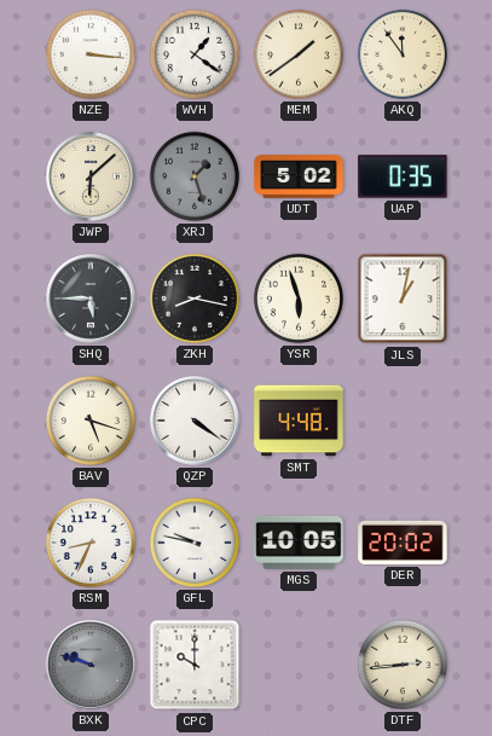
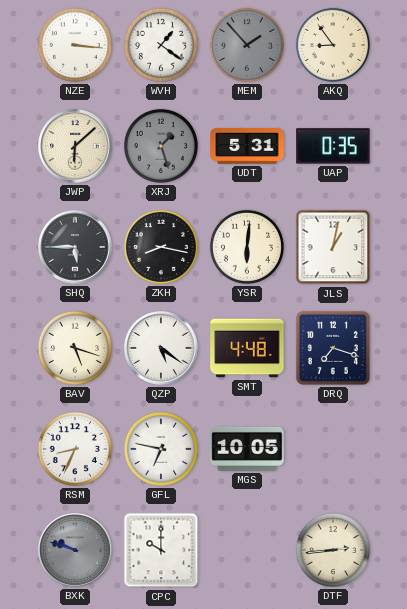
MEM: 1:39 -> 1:53 (247, 45)
MEM dial: cream -> grey (247, 45)
AKQ: 11:54 -> 8:54 (333, 45)
UDT: 5:02 -> 5:31 (247, 146)
YSR: 5:57 -> 6:01 (247, 247)
QZP: 4:21 -> 5:21 (161, 348)
DRQ: none -> 7:18 (333, 348)
GFL: 9:47 -> 6:47 (161, 449)
DER: 20:02 -> none (403, 543)
